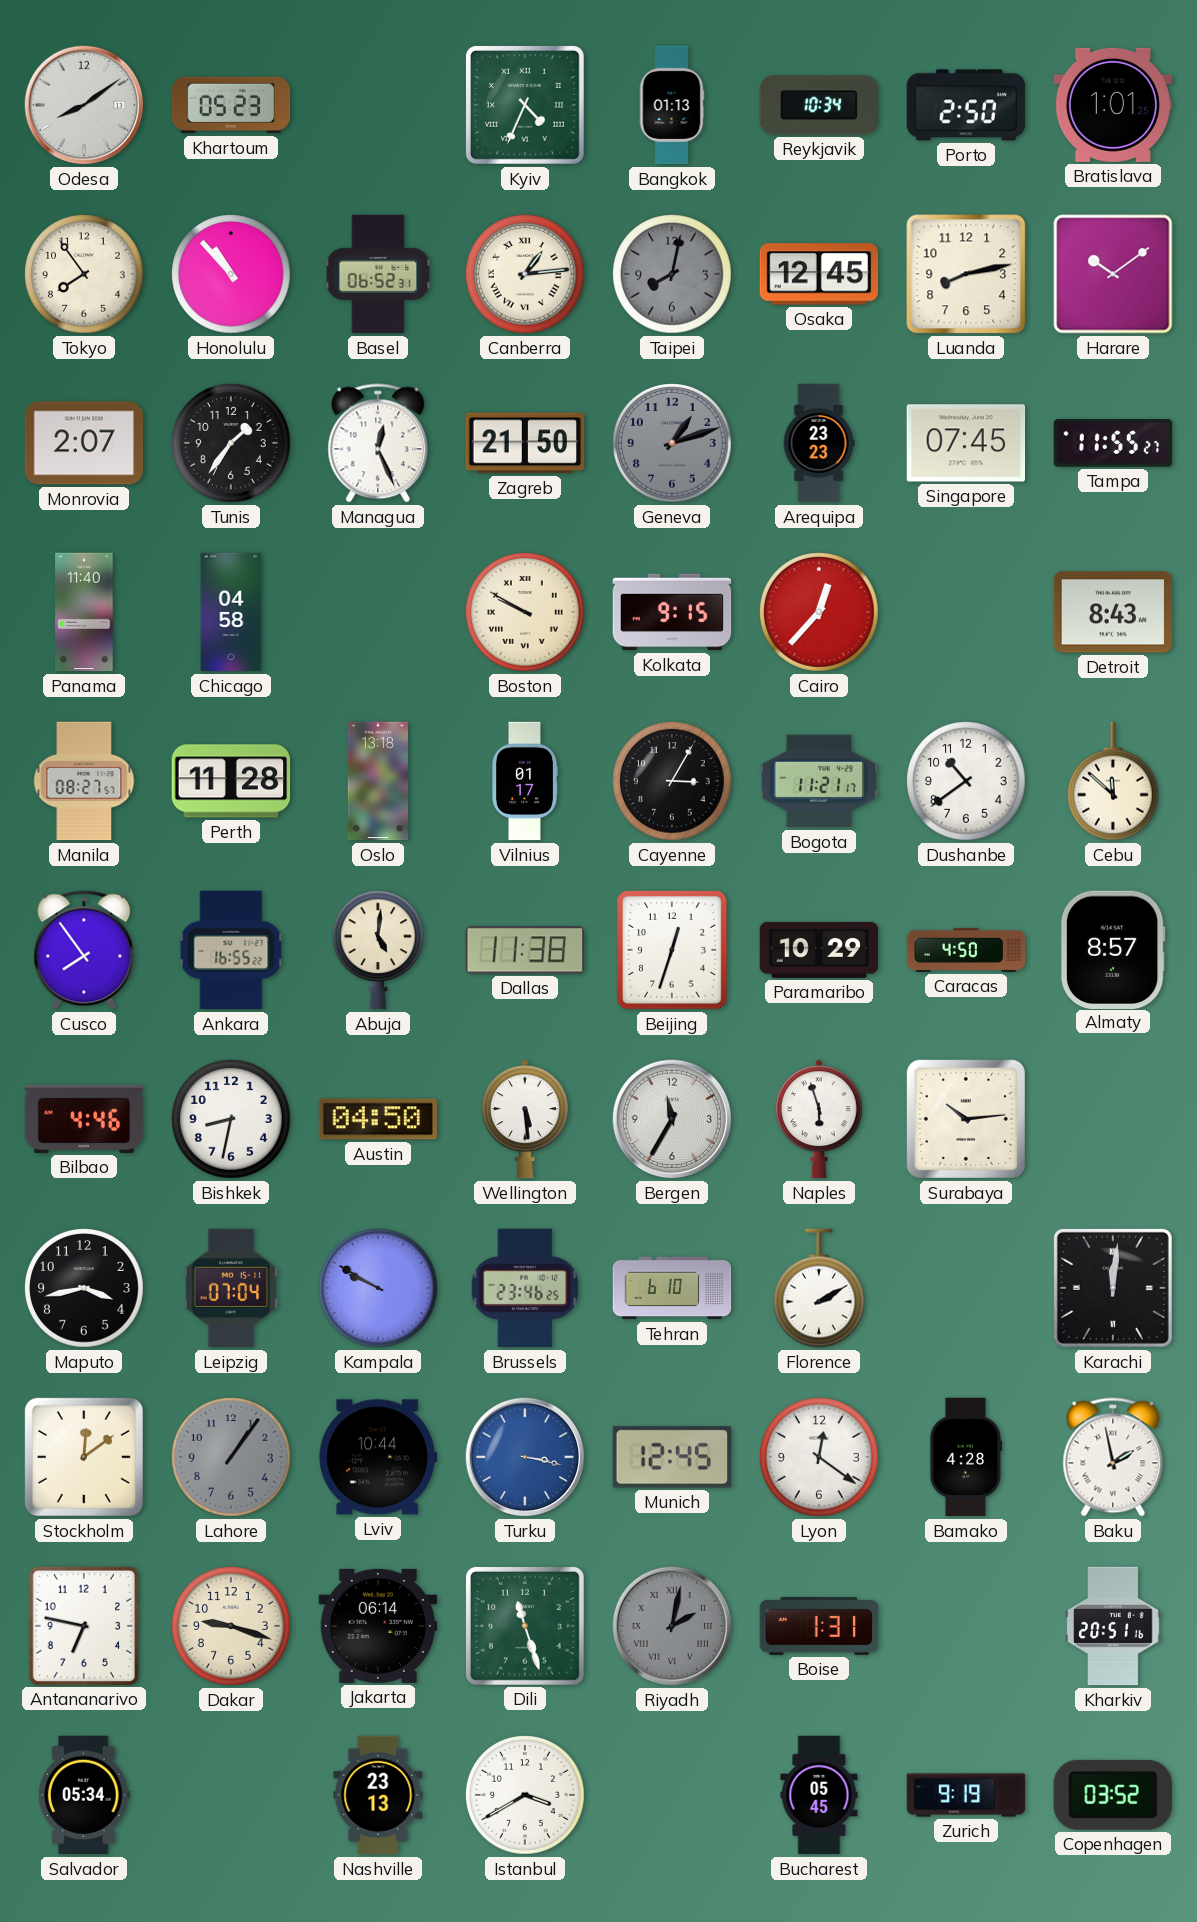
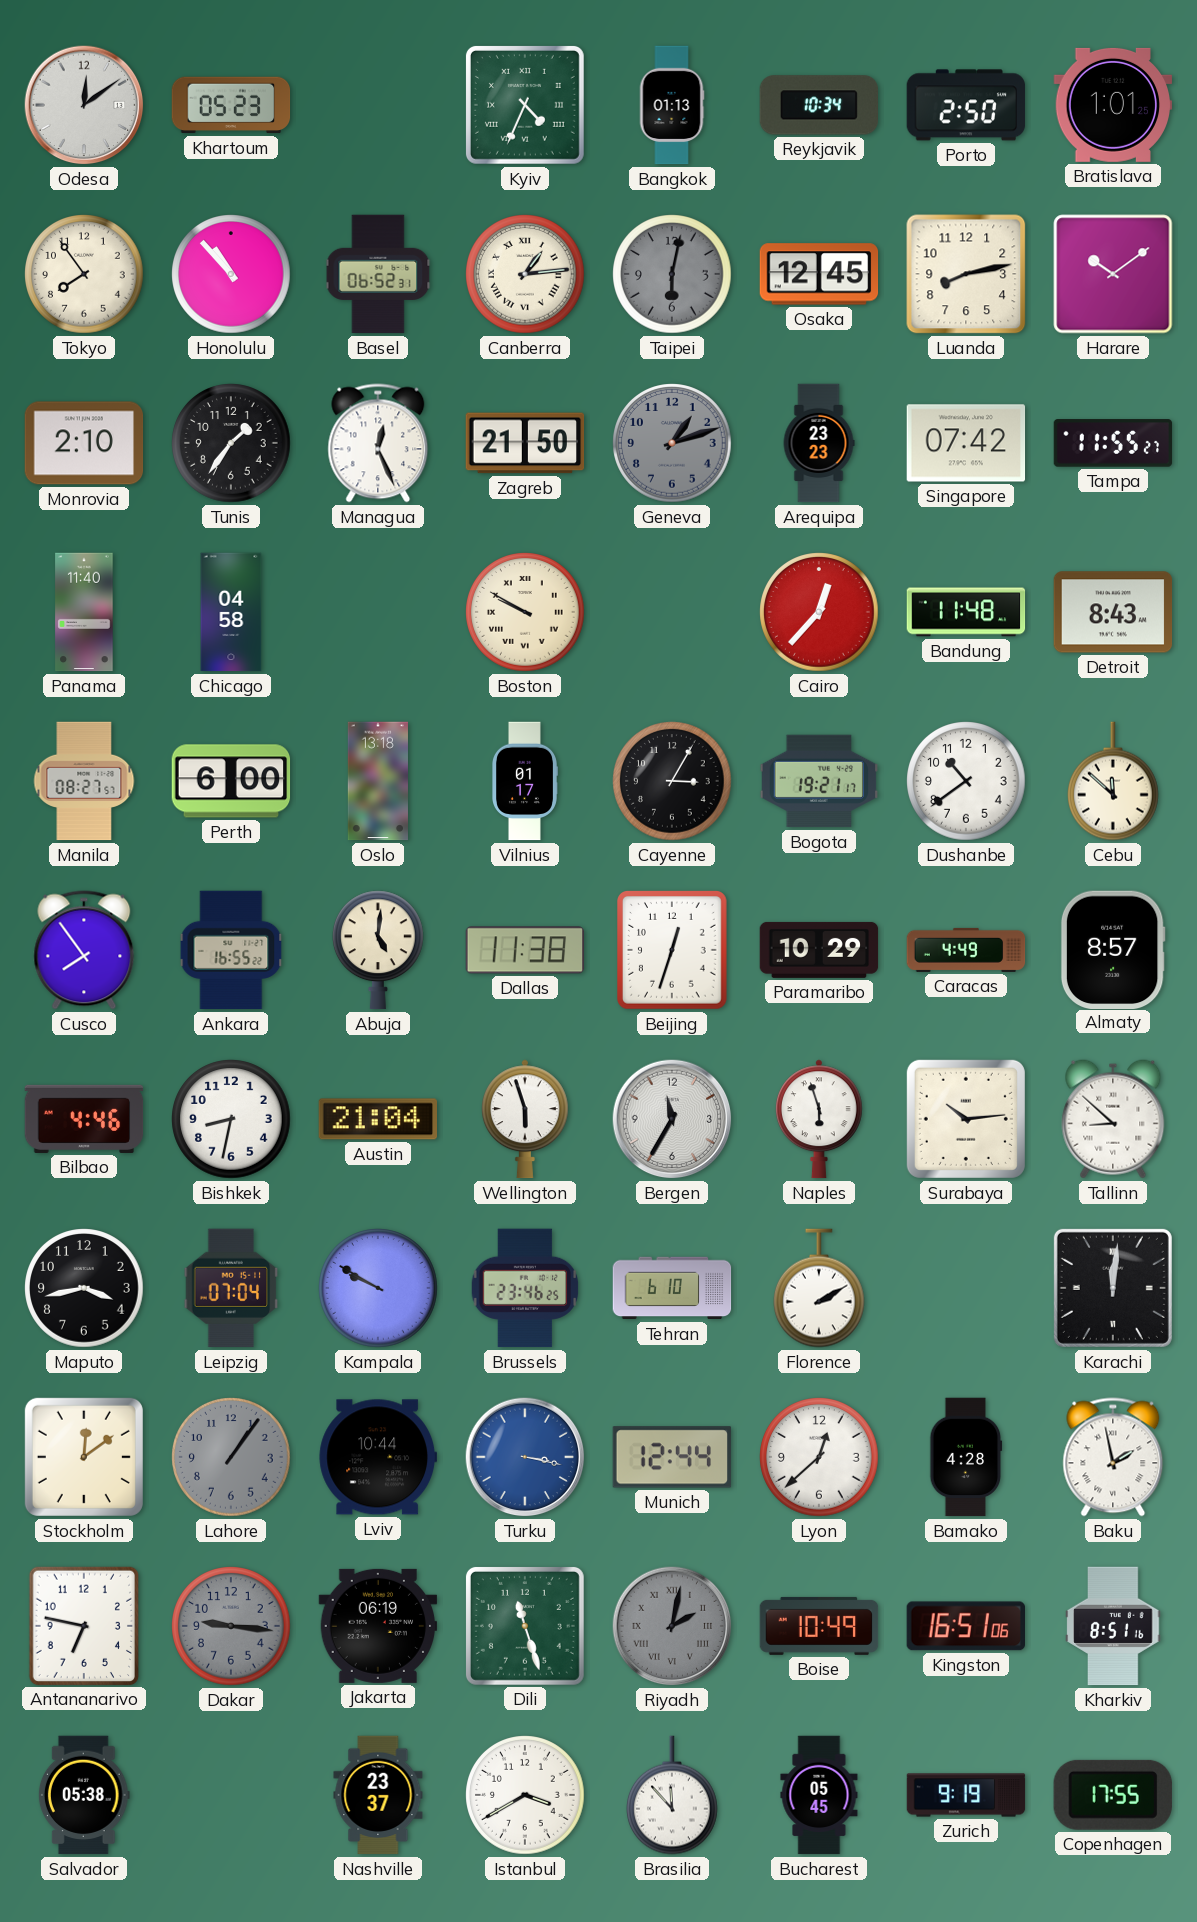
Odesa: 8:09 -> 12:09 (84, 105)
Taipei: 8:02 -> 6:02 (672, 274)
Monrovia: 2:07 -> 2:10 (84, 443)
Singapore: 07:45 -> 07:42 (966, 443)
Kolkata: 9:15 -> none (672, 612)
Bandung: none -> 11:48 (966, 612)
Perth: 11:28 -> 6:00 (231, 781)
Bogota: 11:21 -> 19:21 (819, 781)
Caracas: 4:50 -> 4:49 (966, 950)
Austin: 04:50 -> 21:04 (377, 1119)
Wellington: 5:29 -> 5:57 (525, 1119)
Tallinn: none -> 8:52 (1113, 1119)
Munich: 12:45 -> 12:44 (672, 1457)
Lyon: 12:21 -> 12:38 (819, 1457)
Dakar: 9:18 -> 9:16 (231, 1626)
Dakar dial: cream -> grey (231, 1626)
Jakarta: 06:14 -> 06:19 (378, 1626)
Boise: 1:31 -> 10:49 (819, 1626)
Kingston: none -> 16:51 (965, 1626)
Kharkiv: 20:51 -> 8:51 (1113, 1626)
Salvador: 05:34 -> 05:38 (84, 1795)
Nashville: 23:13 -> 23:37 (378, 1795)
Brasilia: none -> 11:53 (673, 1795)
Copenhagen: 03:52 -> 17:55 (1113, 1795)
